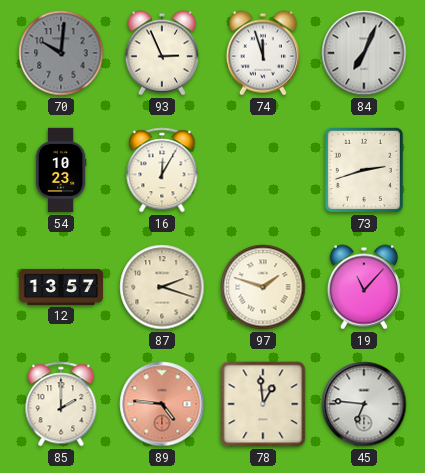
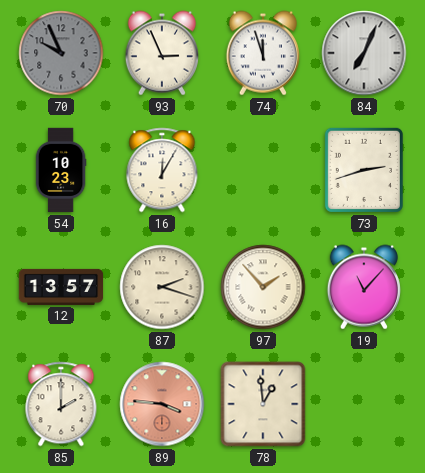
70: 10:01 -> 9:56 (61, 53)
97: 1:48 -> 1:53 (263, 287)
89: 4:46 -> 3:46 (162, 404)
45: 6:46 -> none (364, 404)
